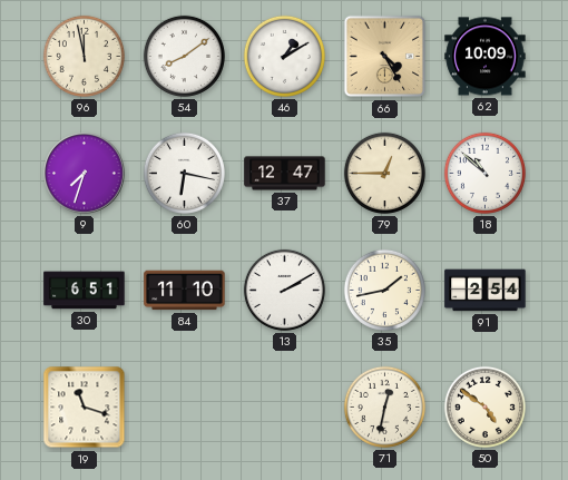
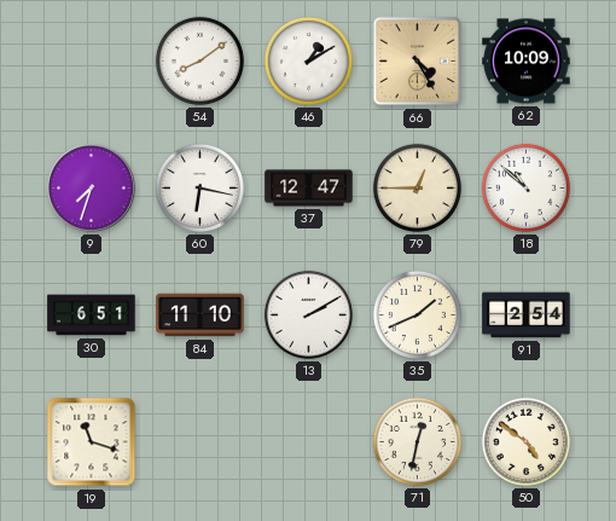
96: 11:58 -> none (84, 56)
35: 1:43 -> 1:41 (417, 314)
